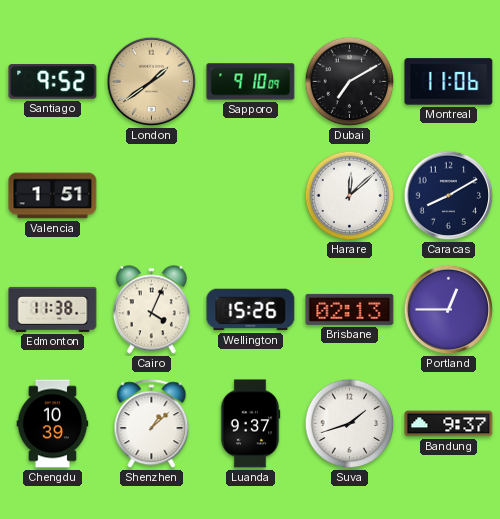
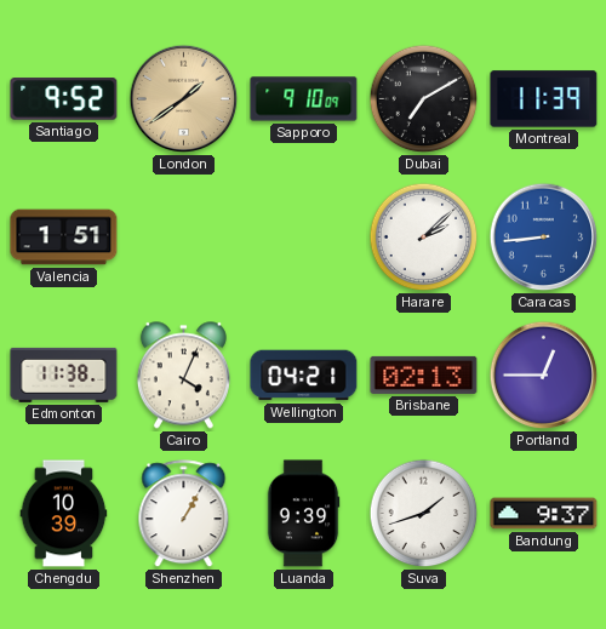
Montreal: 11:06 -> 11:39 (544, 99)
Harare: 12:08 -> 2:08 (424, 238)
Caracas: 8:10 -> 8:44 (544, 238)
Caracas dial: navy -> blue (544, 238)
Wellington: 15:26 -> 04:21 (304, 376)
Shenzhen: 1:08 -> 1:05 (184, 514)
Luanda: 9:37 -> 9:39 (303, 514)
